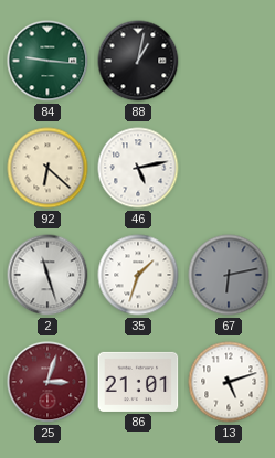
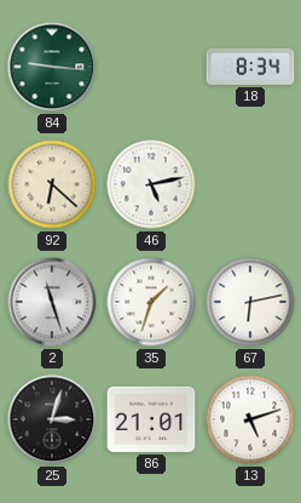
88: 1:02 -> none (138, 61)
18: none -> 8:34 (250, 67)
67 dial: grey -> white (250, 302)
25 dial: burgundy -> black (52, 419)
